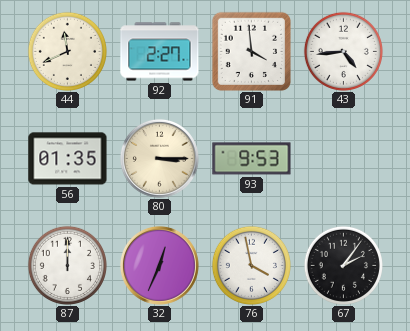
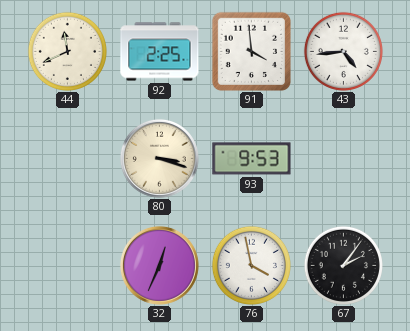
92: 2:27 -> 2:25 (160, 52)
56: 01:35 -> none (68, 159)
80: 3:15 -> 3:18 (159, 158)
87: 12:00 -> none (67, 265)
